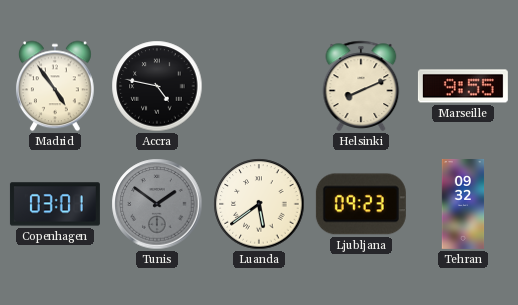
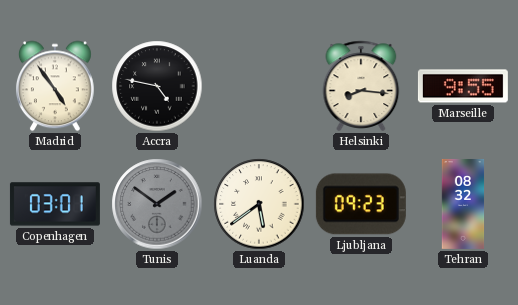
Helsinki: 8:11 -> 8:16 (361, 86)
Tehran: 09:32 -> 08:32 (463, 204)
